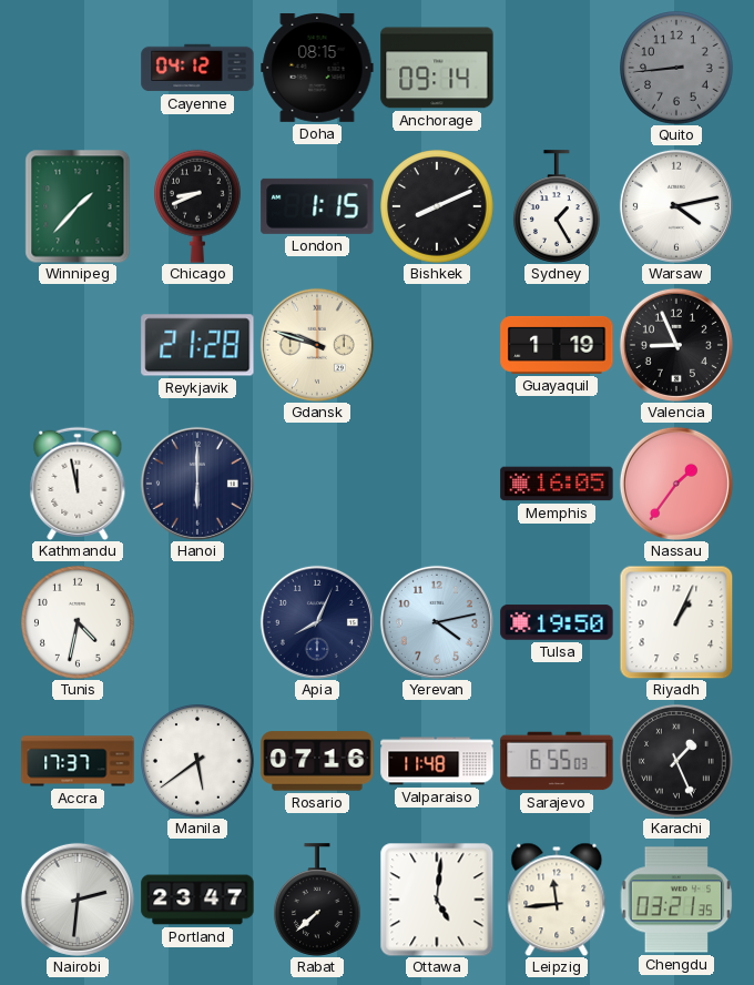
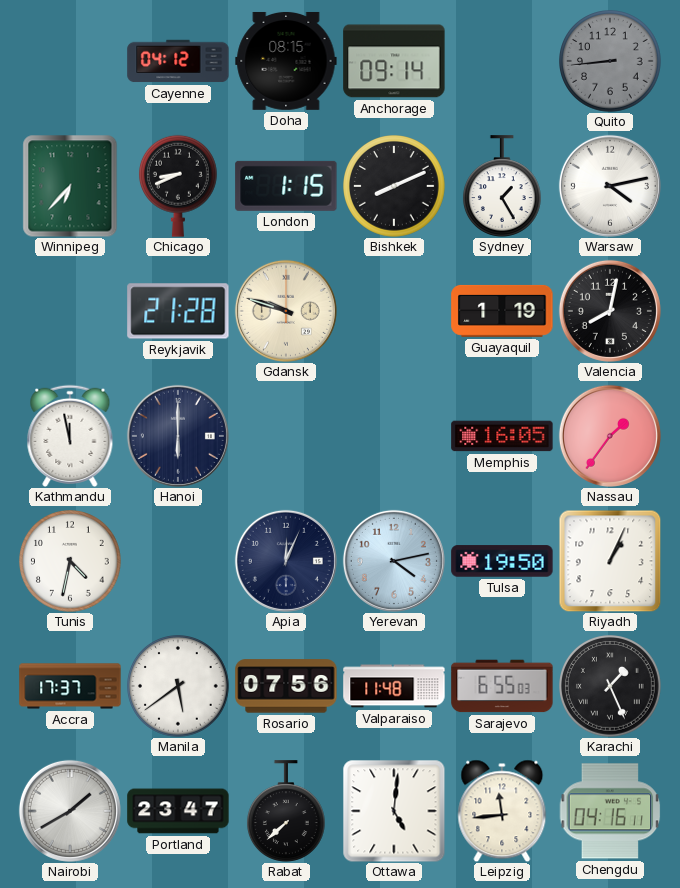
Winnipeg: 1:37 -> 6:37 (70, 186)
Valencia: 8:56 -> 8:02 (610, 311)
Apia: 8:04 -> 12:04 (286, 561)
Rosario: 07:16 -> 07:56 (286, 686)
Nairobi: 2:31 -> 1:40 (70, 811)
Chengdu: 03:21 -> 04:16 (610, 811)
